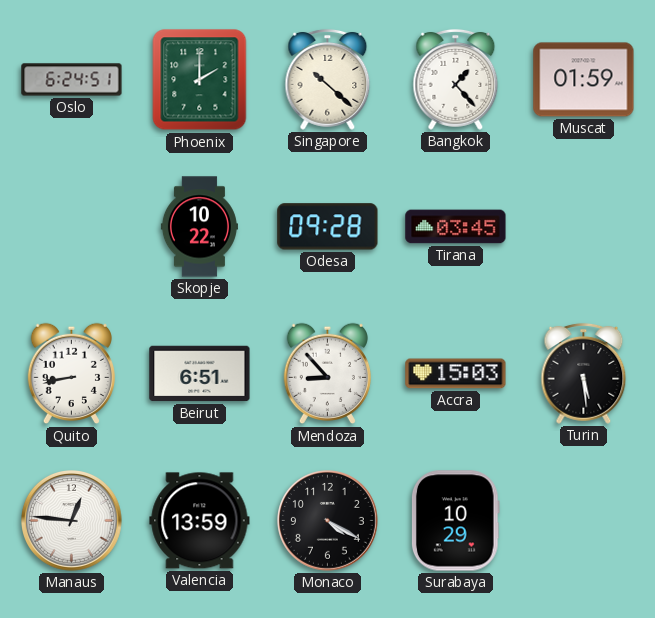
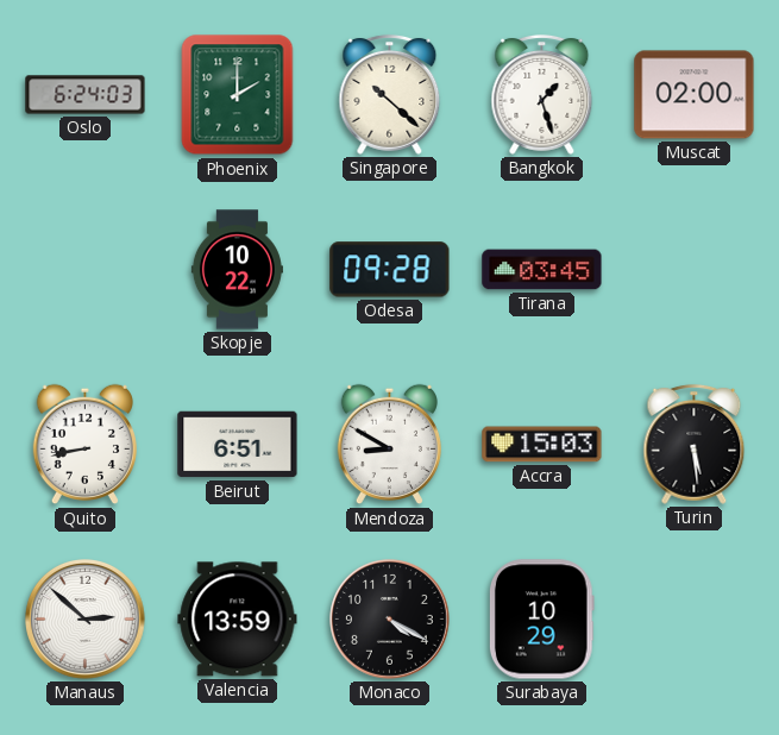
Oslo: 6:24:51 -> 6:24:03 (86, 95)
Bangkok: 1:23 -> 1:27 (542, 95)
Muscat: 01:59 -> 02:00 (695, 95)
Mendoza: 8:53 -> 8:50 (389, 445)
Manaus: 12:46 -> 2:52 (86, 620)
